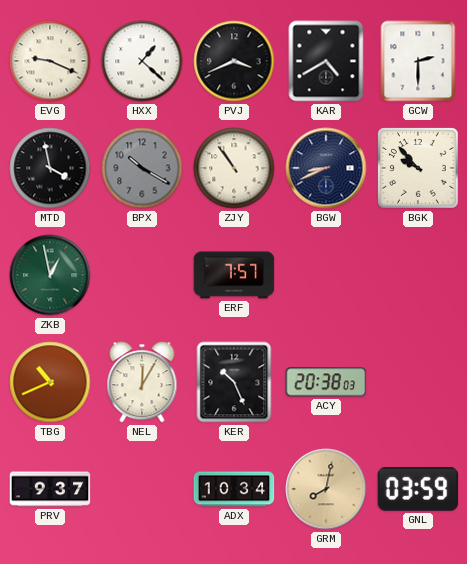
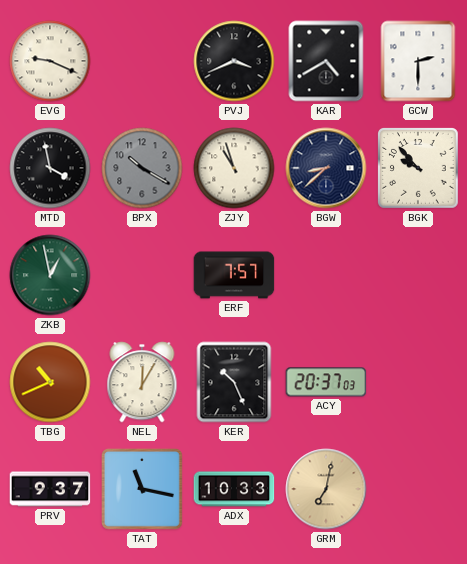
HXX: 1:22 -> none (142, 61)
ZJY: 10:54 -> 10:57 (234, 168)
BGW: 8:41 -> 8:38 (326, 168)
ACY: 20:38 -> 20:37 (326, 382)
TAT: none -> 11:17 (143, 490)
ADX: 10:34 -> 10:33 (234, 489)
GRM: 8:02 -> 7:02 (326, 489)
GNL: 03:59 -> none (418, 490)
